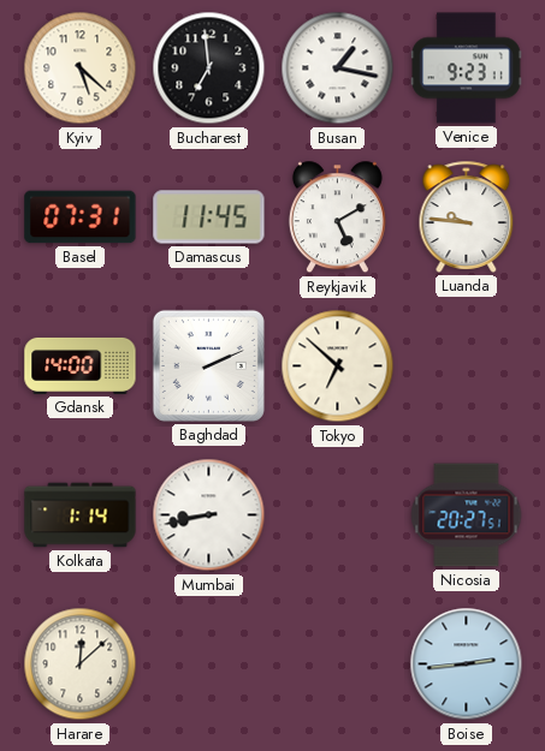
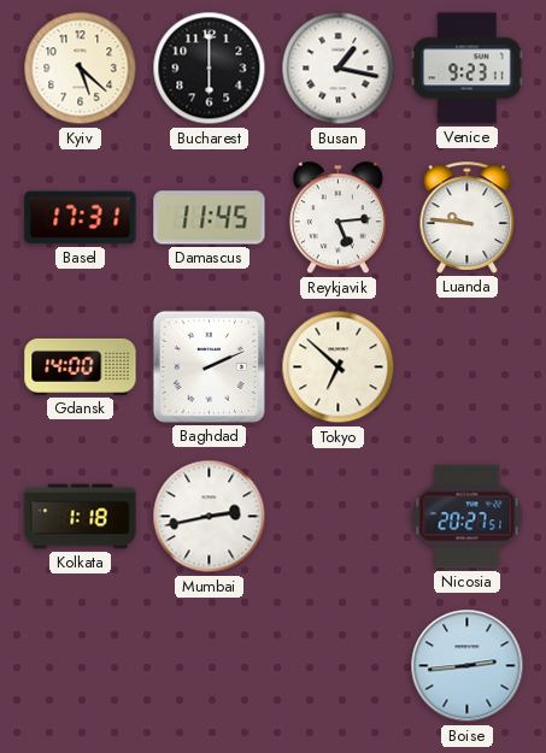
Bucharest: 6:59 -> 6:00 (210, 69)
Basel: 07:31 -> 17:31 (81, 218)
Reykjavik: 5:10 -> 5:14 (337, 218)
Kolkata: 1:14 -> 1:18 (81, 517)
Mumbai: 8:43 -> 2:43 (210, 517)
Harare: 12:08 -> none (81, 664)
